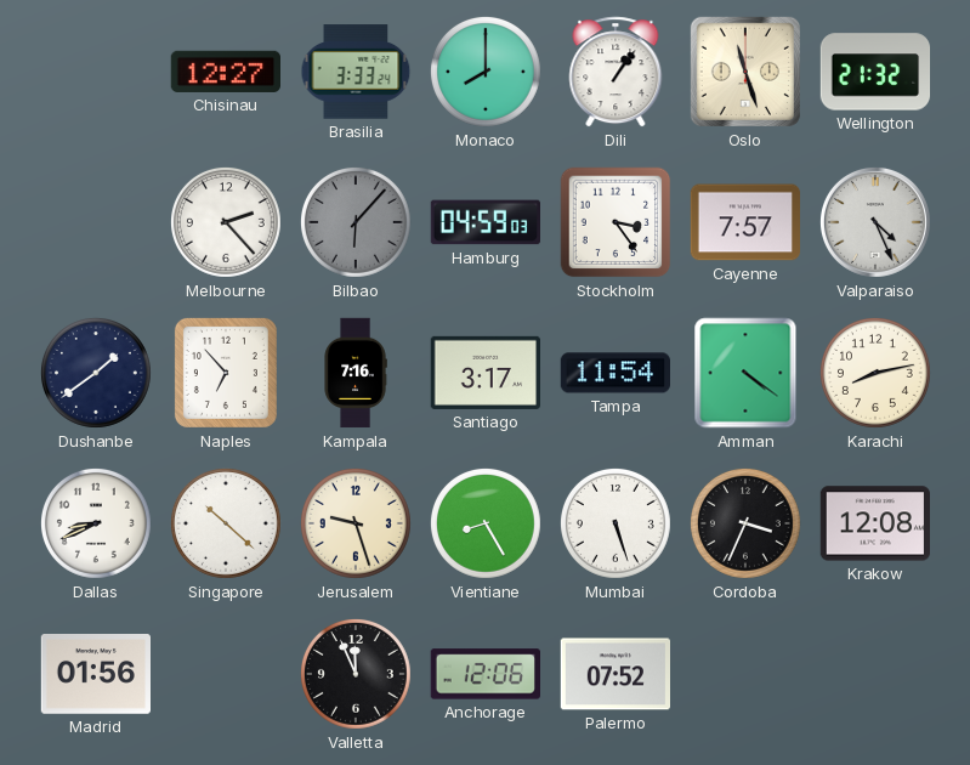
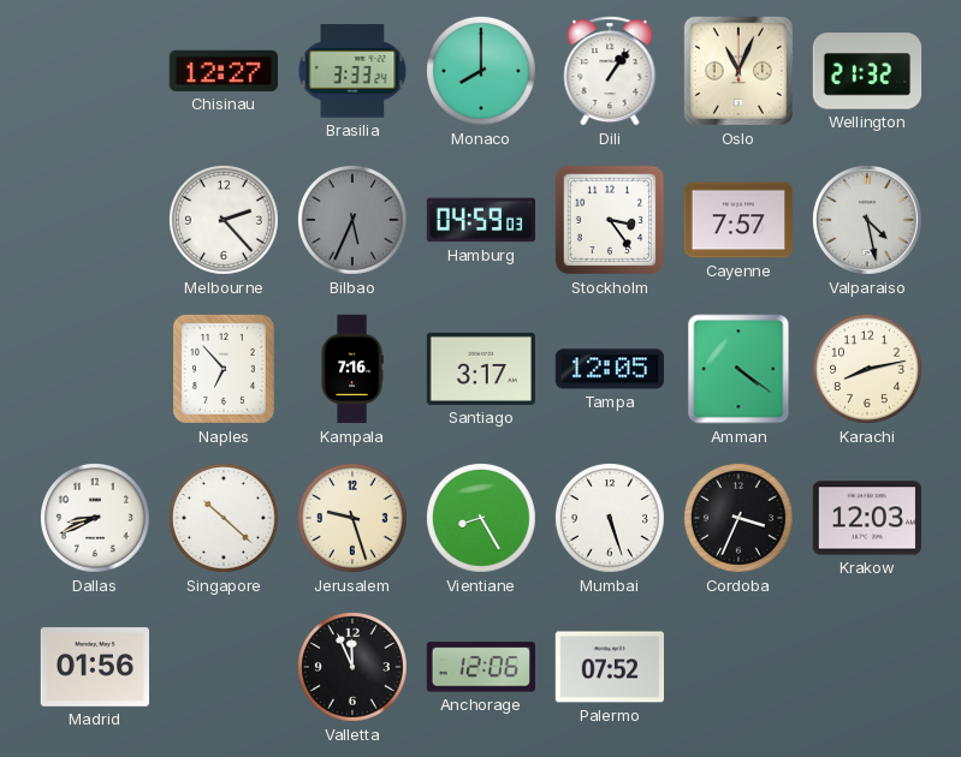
Oslo: 11:27 -> 11:04 (738, 71)
Bilbao: 6:07 -> 5:34 (352, 220)
Valparaiso: 4:26 -> 4:28 (867, 220)
Dushanbe: 1:39 -> none (96, 373)
Tampa: 11:54 -> 12:05 (609, 369)
Krakow: 12:08 -> 12:03 (866, 518)
